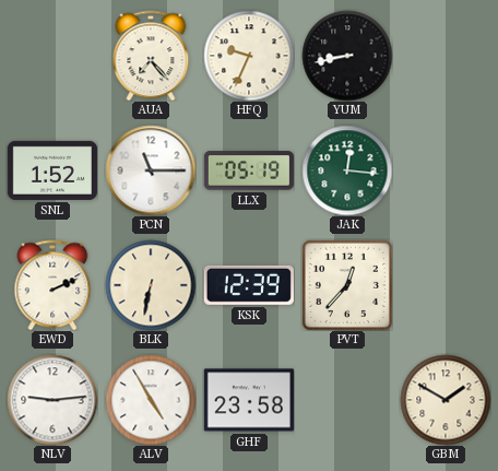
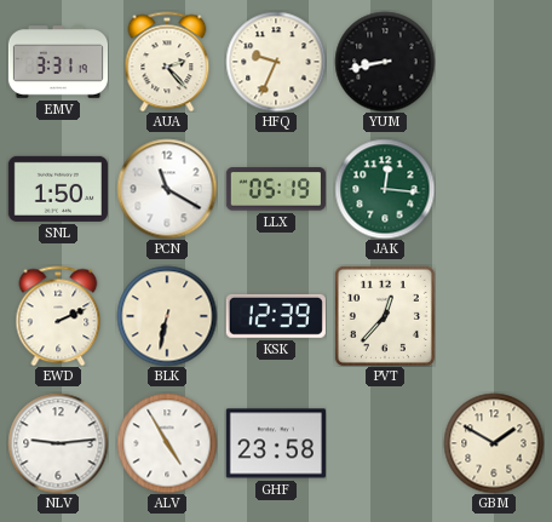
EMV: none -> 3:31 (57, 62)
AUA: 7:23 -> 2:23 (167, 62)
SNL: 1:52 -> 1:50 (58, 189)
PCN: 11:15 -> 11:20 (167, 189)
